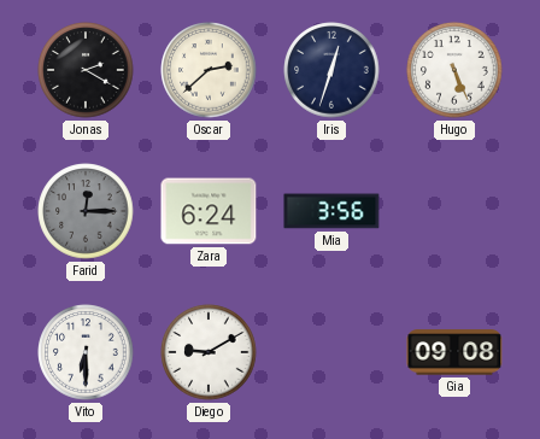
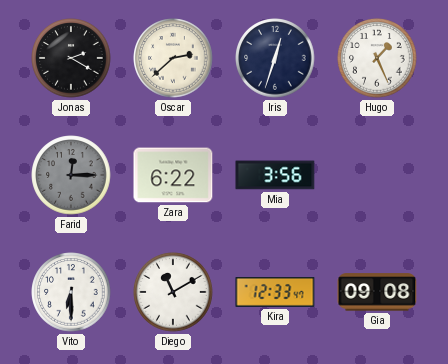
Hugo: 5:26 -> 1:26 (377, 58)
Zara: 6:24 -> 6:22 (173, 175)
Diego: 9:10 -> 11:10 (173, 292)
Kira: none -> 12:33 (275, 293)
